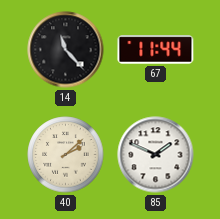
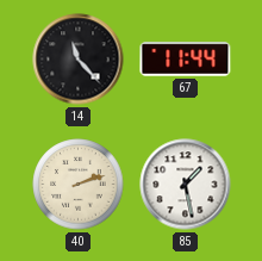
40: 2:08 -> 2:12 (79, 185)
85: 1:49 -> 1:28 (186, 185)
